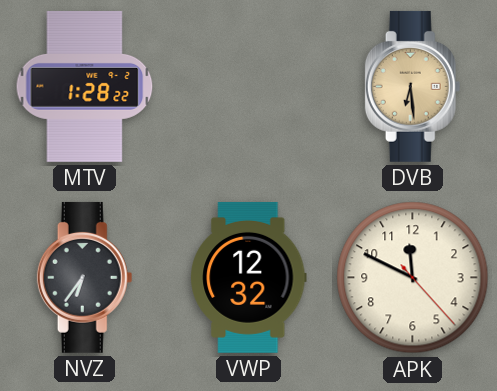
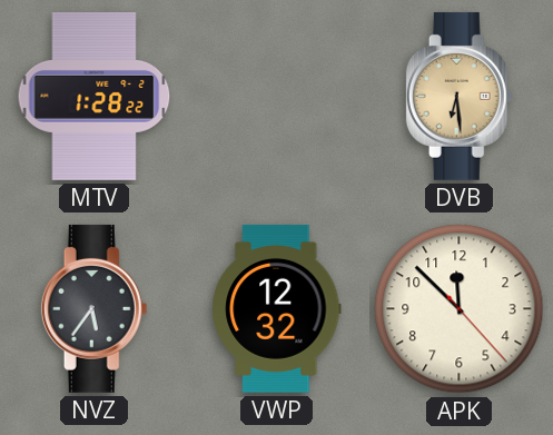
NVZ: 6:36 -> 5:36 (95, 308)
APK: 11:49 -> 11:52 (460, 309)
